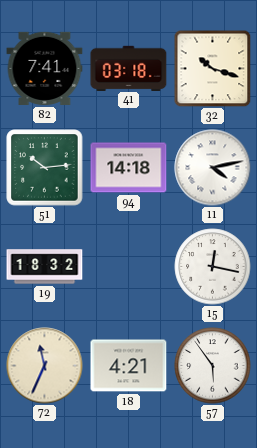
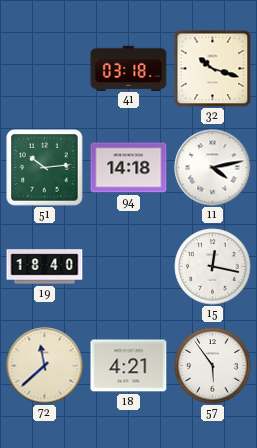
82: 7:41 -> none (45, 68)
19: 18:32 -> 18:40 (45, 267)
72: 11:34 -> 11:38 (45, 366)
